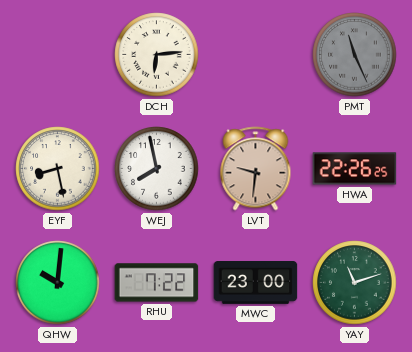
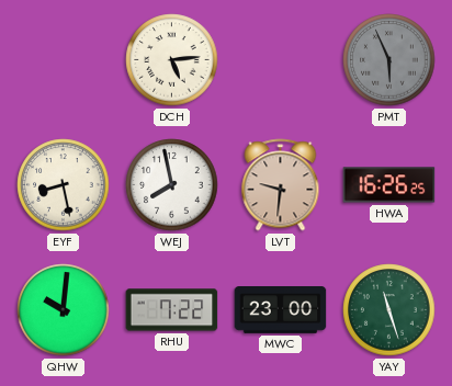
DCH: 6:14 -> 5:14 (172, 60)
PMT: 11:26 -> 5:56 (389, 60)
HWA: 22:26 -> 16:26 (389, 185)
YAY: 11:12 -> 11:27 (389, 310)
